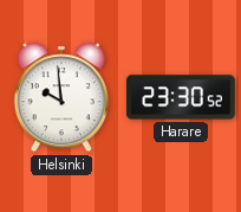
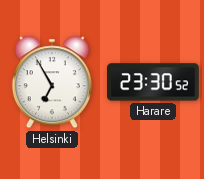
Helsinki: 9:59 -> 6:55 (52, 82)
